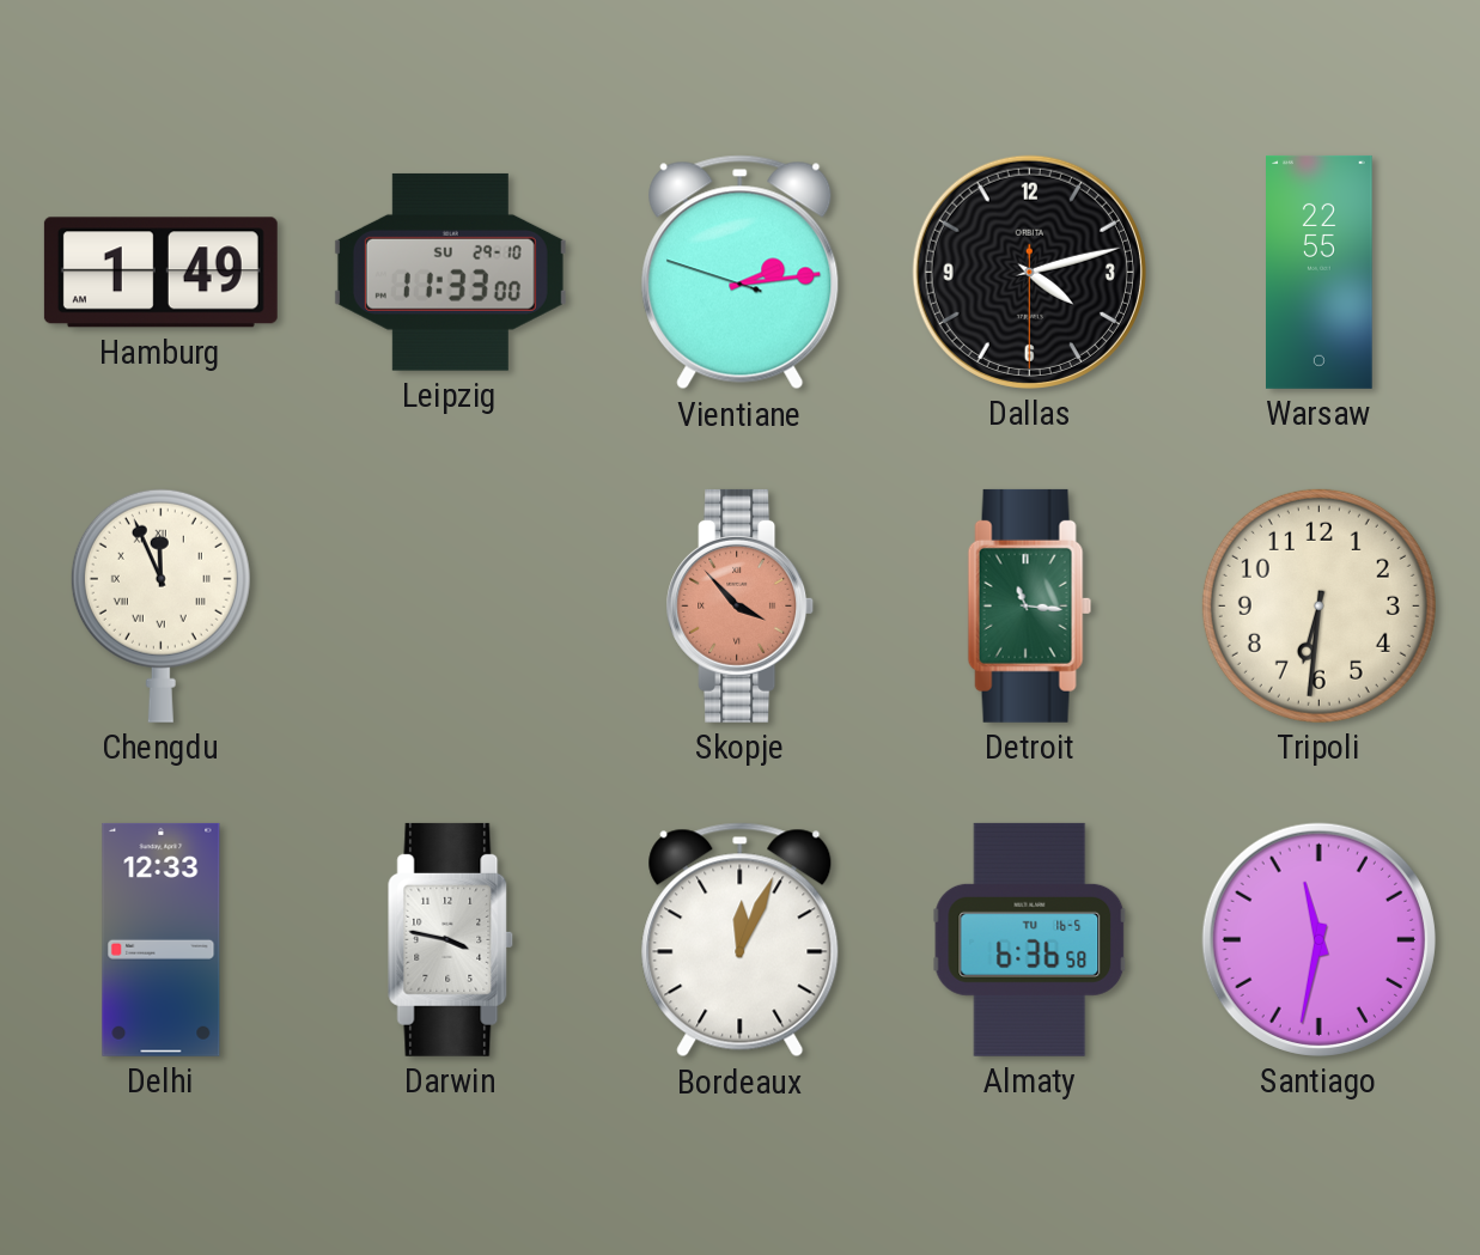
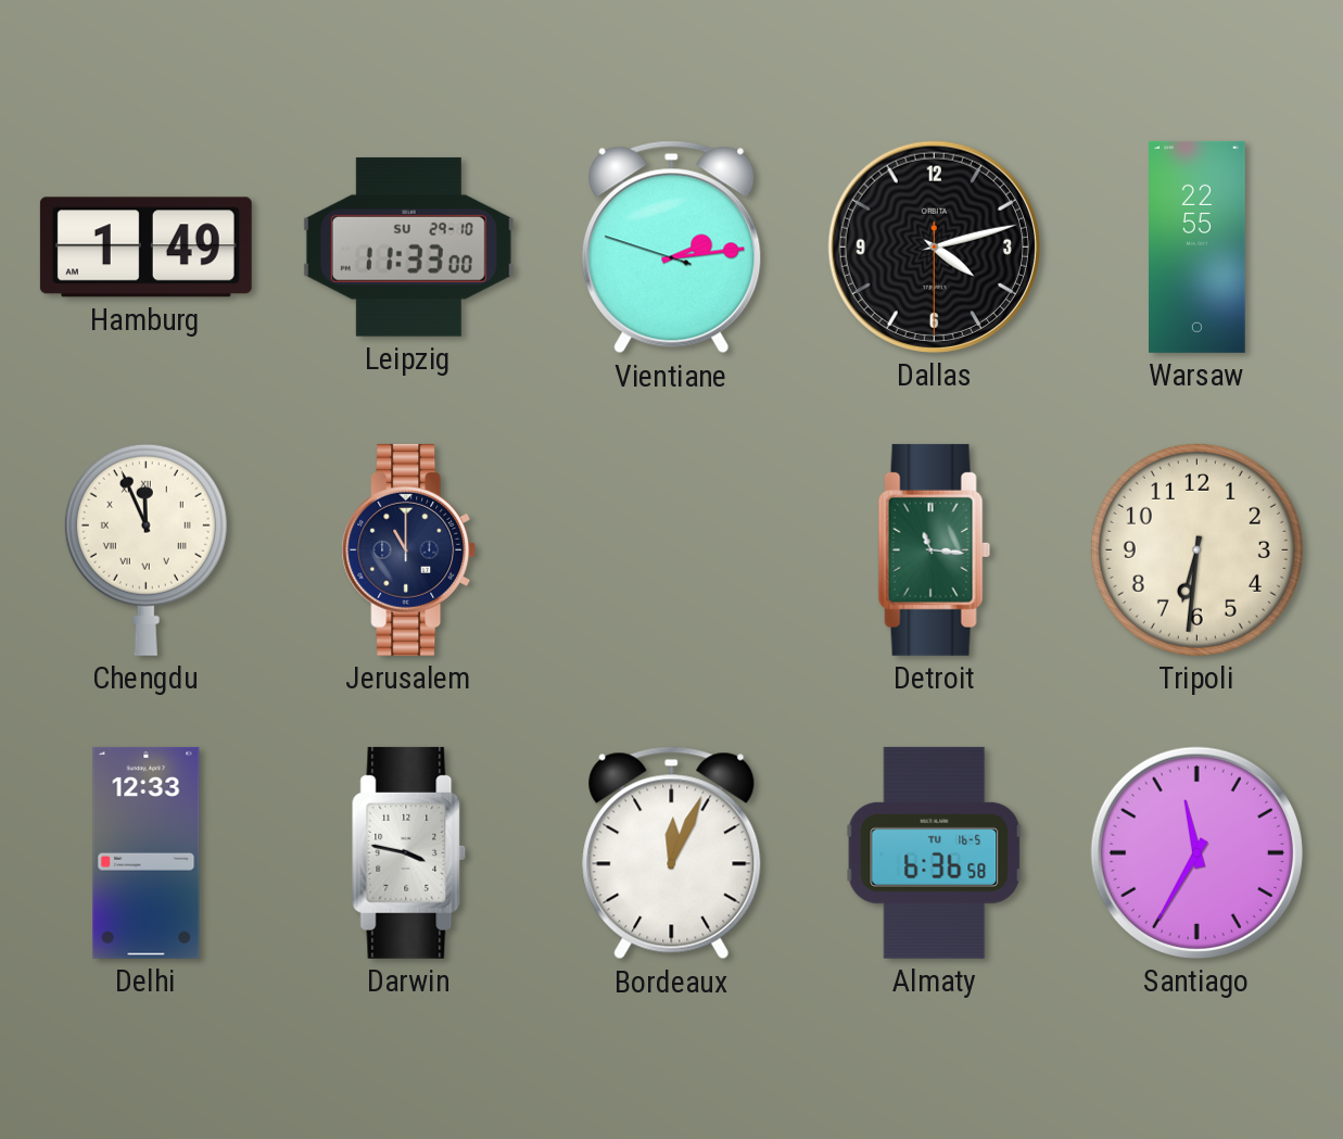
Jerusalem: none -> 11:00 (409, 549)
Skopje: 3:53 -> none (741, 605)
Santiago: 11:32 -> 11:35 (1196, 852)
